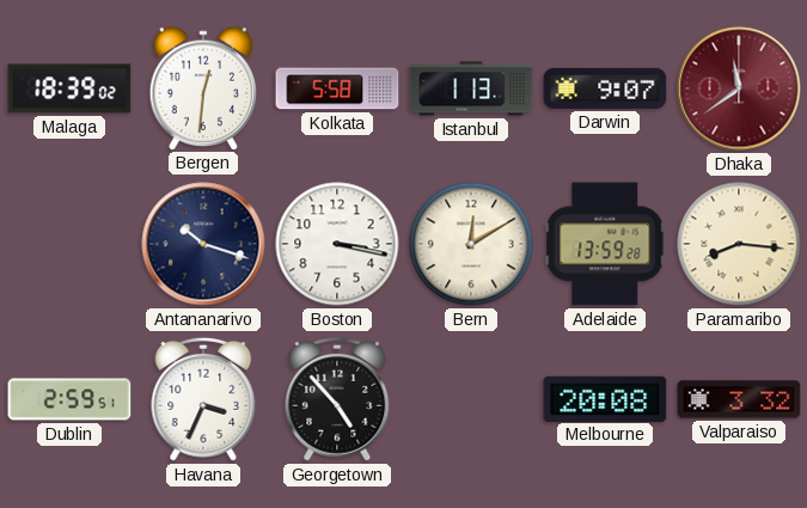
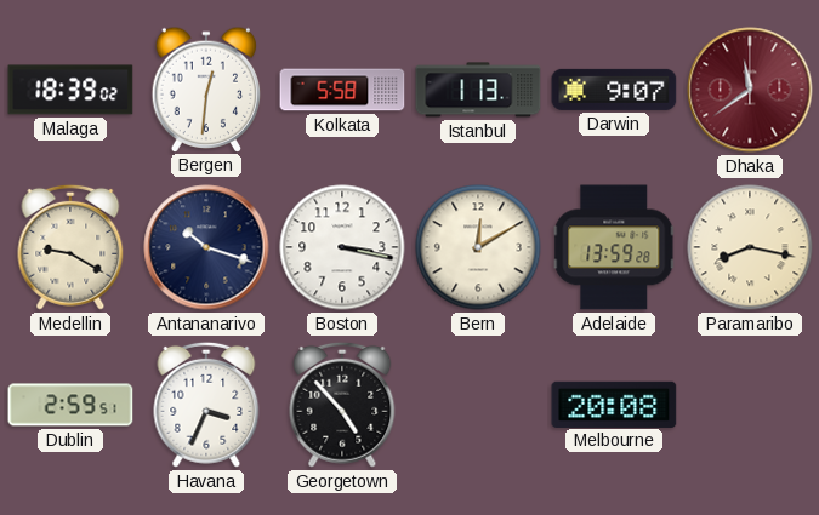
Medellin: none -> 9:20 (70, 247)
Paramaribo: 8:16 -> 8:17 (750, 247)
Valparaiso: 3:32 -> none (739, 399)
